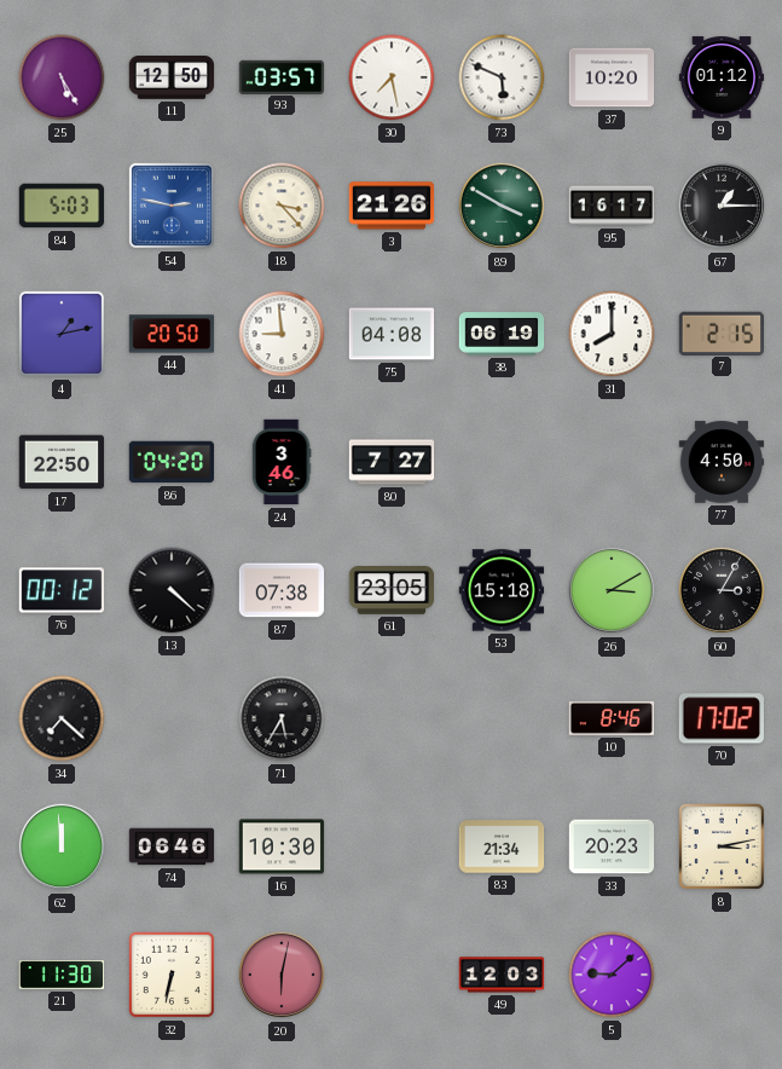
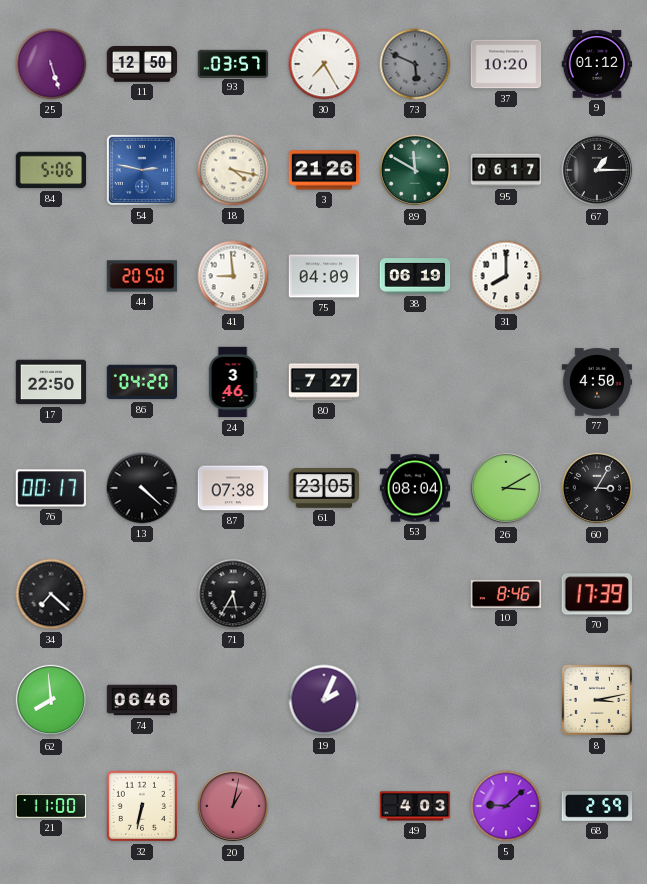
25: 5:25 -> 5:27 (51, 64)
30: 7:28 -> 7:25 (324, 64)
73 dial: white -> grey (415, 64)
84: 5:03 -> 5:06 (51, 170)
18: 3:23 -> 4:17 (233, 170)
89: 3:50 -> 11:50 (415, 170)
95: 16:17 -> 06:17 (506, 170)
4: 1:13 -> none (62, 334)
75: 04:08 -> 04:09 (324, 276)
7: 2:15 -> none (720, 333)
76: 00:12 -> 00:17 (51, 488)
53: 15:18 -> 08:04 (415, 488)
70: 17:02 -> 17:39 (596, 594)
62: 11:59 -> 7:59 (51, 700)
16: 10:30 -> none (282, 846)
19: none -> 2:04 (324, 700)
83: 21:34 -> none (502, 846)
33: 20:23 -> none (612, 846)
21: 11:30 -> 11:00 (51, 806)
20: 6:02 -> 1:02 (233, 806)
49: 12:03 -> 4:03 (415, 806)
68: none -> 2:59 (597, 806)
